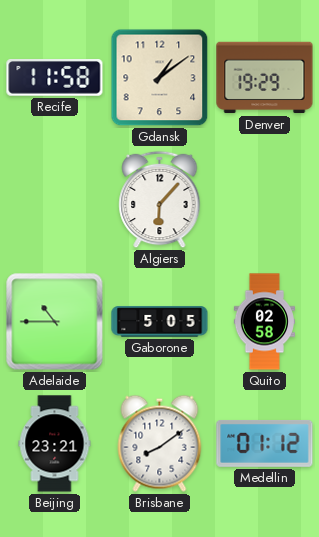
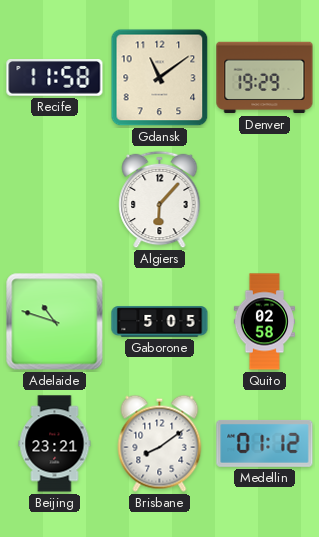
Gdansk: 1:09 -> 11:09 (160, 78)
Adelaide: 10:45 -> 10:48 (55, 322)
